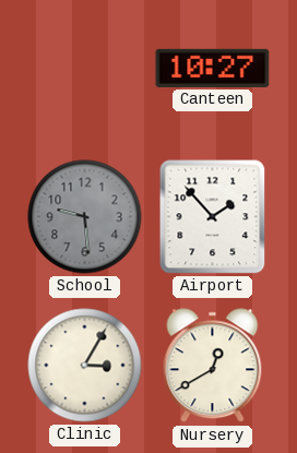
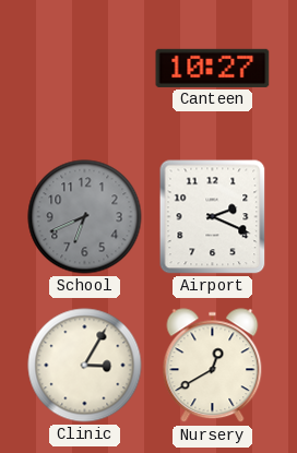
School: 9:29 -> 6:41 (85, 217)
Airport: 1:53 -> 2:19 (213, 217)
